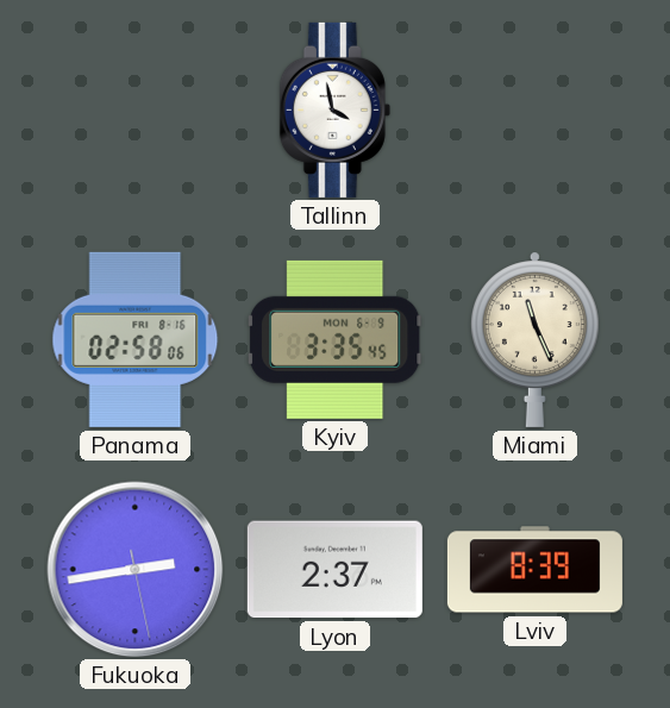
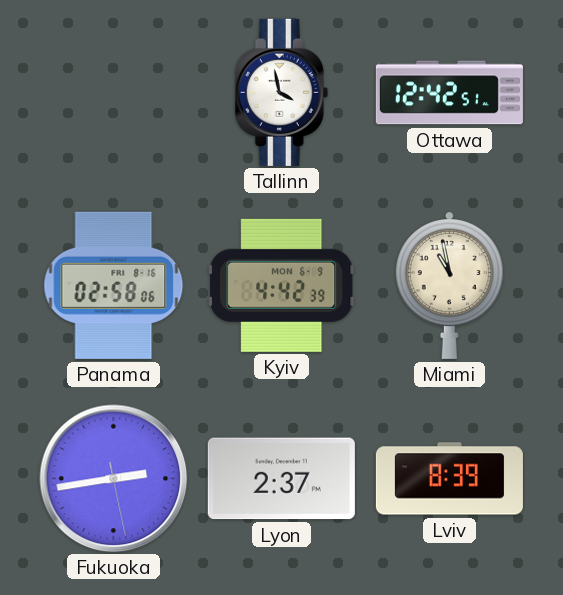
Ottawa: none -> 12:42 (449, 93)
Kyiv: 3:35 -> 4:42 (282, 285)
Miami: 11:26 -> 10:58 (449, 285)
